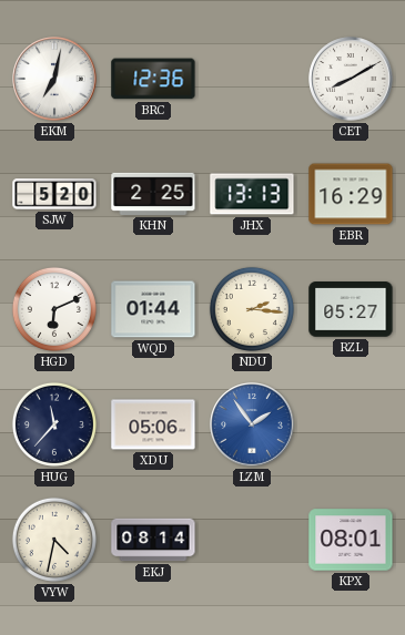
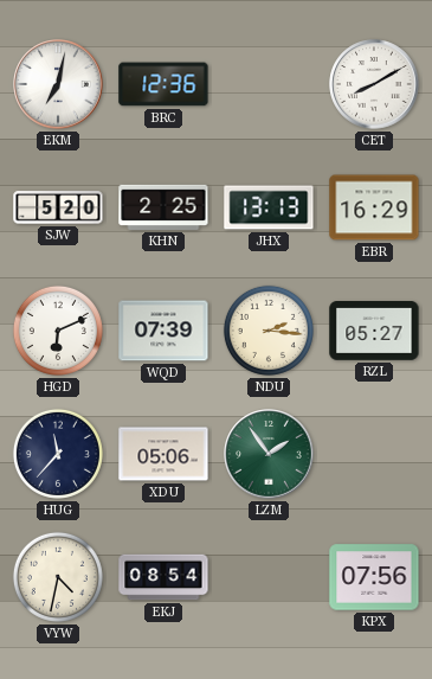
WQD: 01:44 -> 07:39 (163, 331)
LZM dial: blue -> green (269, 454)
EKJ: 08:14 -> 08:54 (163, 577)
KPX: 08:01 -> 07:56 (374, 577)
